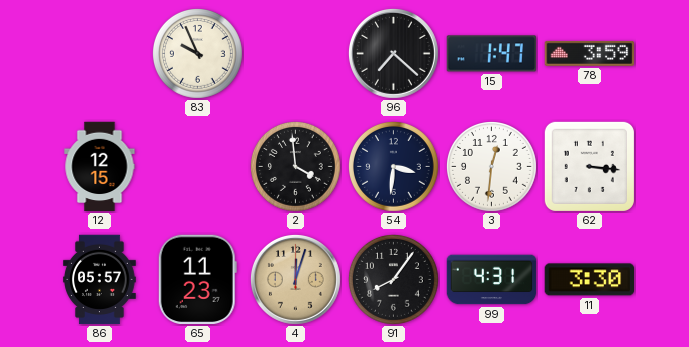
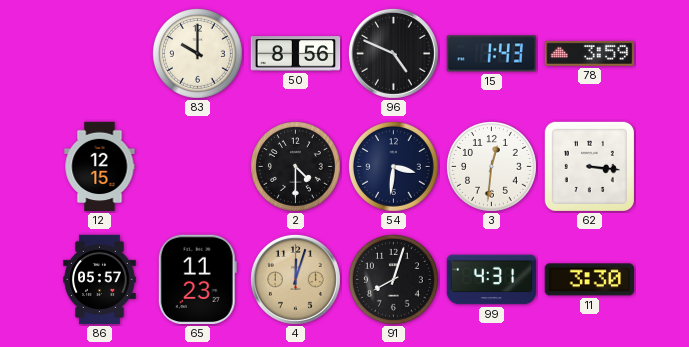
83: 9:56 -> 10:00 (198, 54)
50: none -> 8:56 (296, 54)
96: 7:22 -> 4:49 (393, 53)
15: 1:47 -> 1:43 (492, 54)
2: 3:59 -> 4:30 (296, 167)
91: 8:06 -> 8:03 (394, 280)
